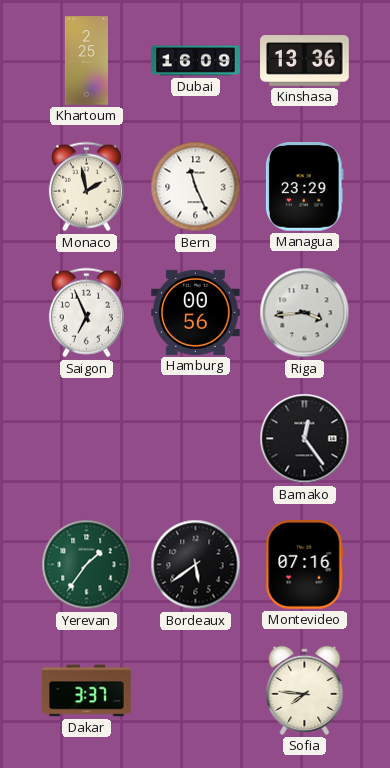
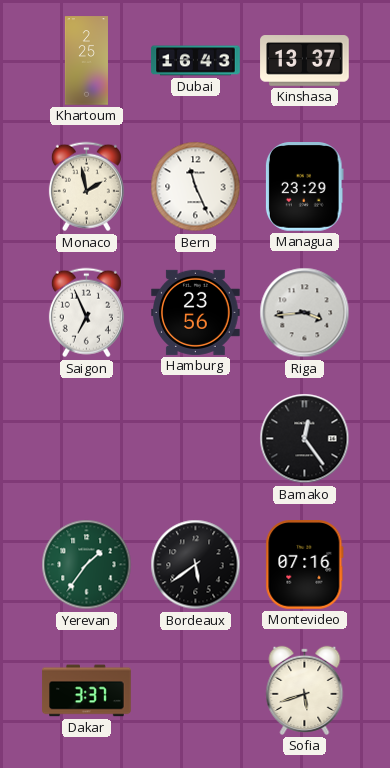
Dubai: 16:09 -> 16:43 (196, 61)
Kinshasa: 13:36 -> 13:37 (305, 61)
Hamburg: 00:56 -> 23:56 (196, 312)
Sofia: 7:46 -> 5:42 (305, 690)
